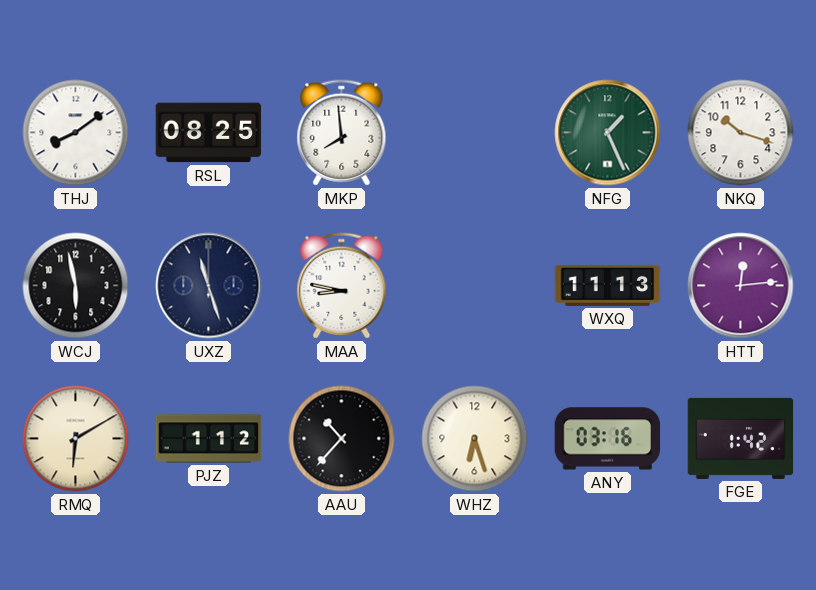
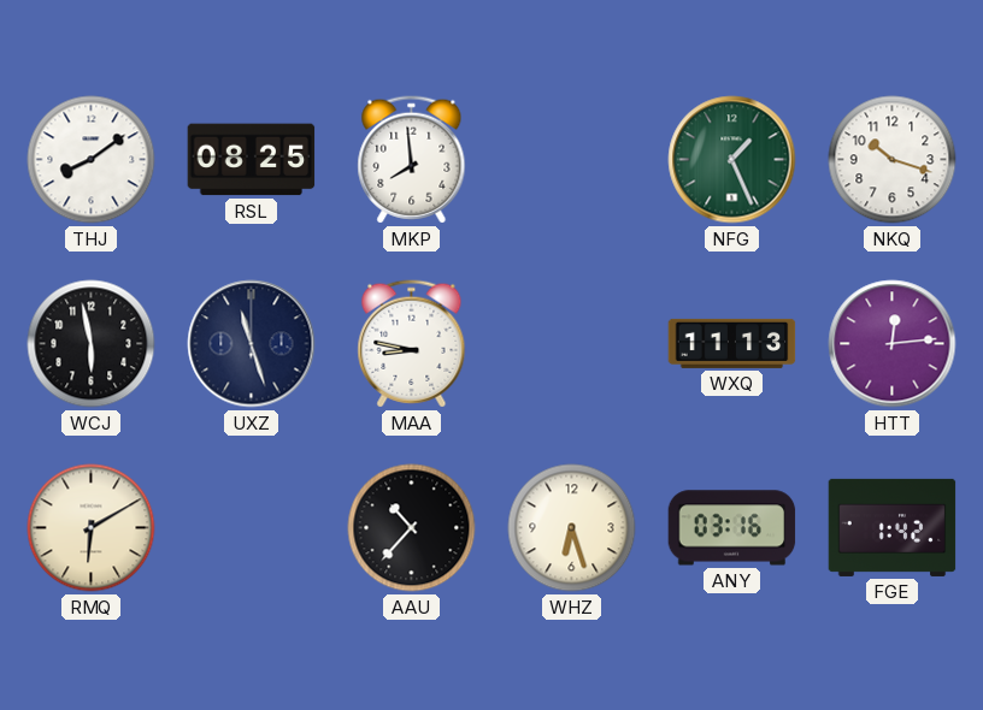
PJZ: 1:12 -> none (209, 439)
